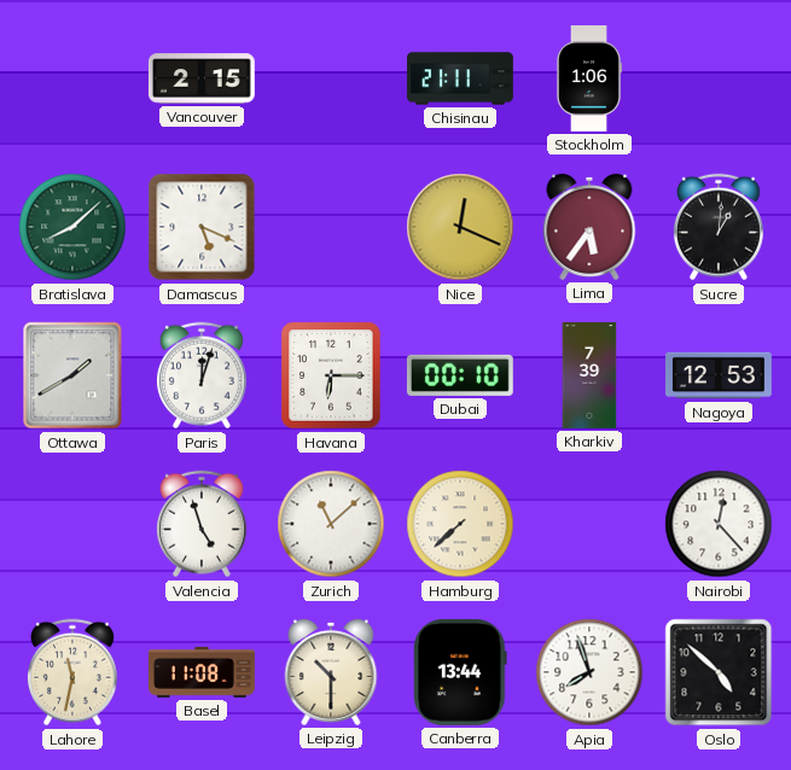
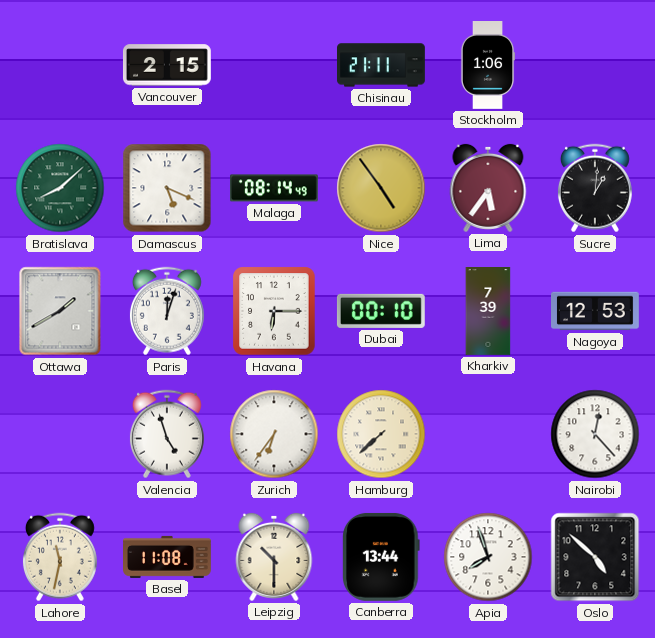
Malaga: none -> 08:14 (275, 188)
Nice: 12:19 -> 4:54 (381, 188)
Zurich: 11:08 -> 6:36 (274, 434)
